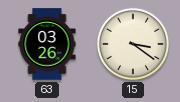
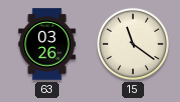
15: 3:21 -> 11:21 (133, 44)
